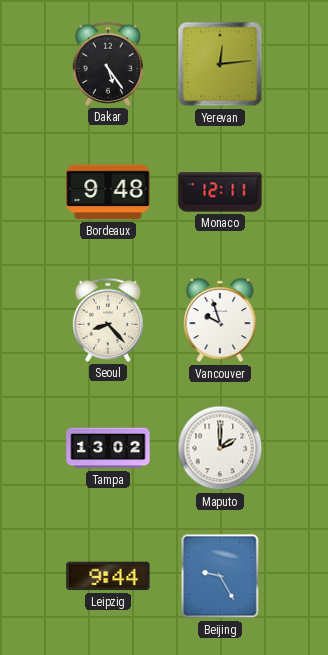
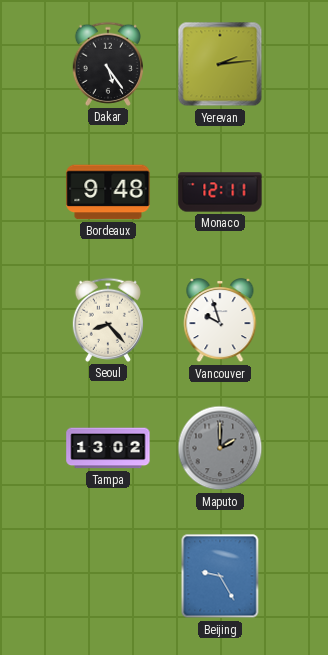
Yerevan: 12:14 -> 2:14 (220, 64)
Maputo dial: white -> grey (220, 448)
Leipzig: 9:44 -> none (108, 576)
